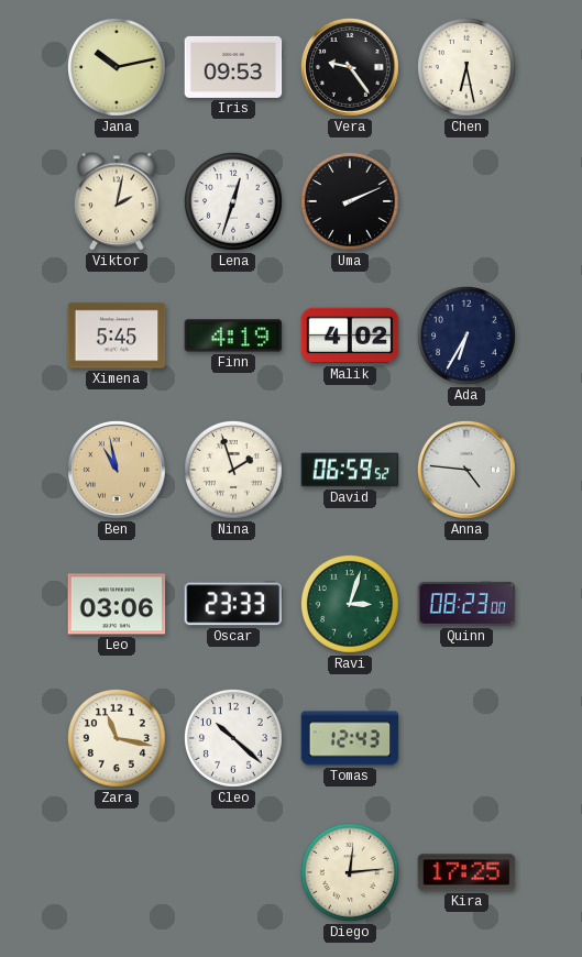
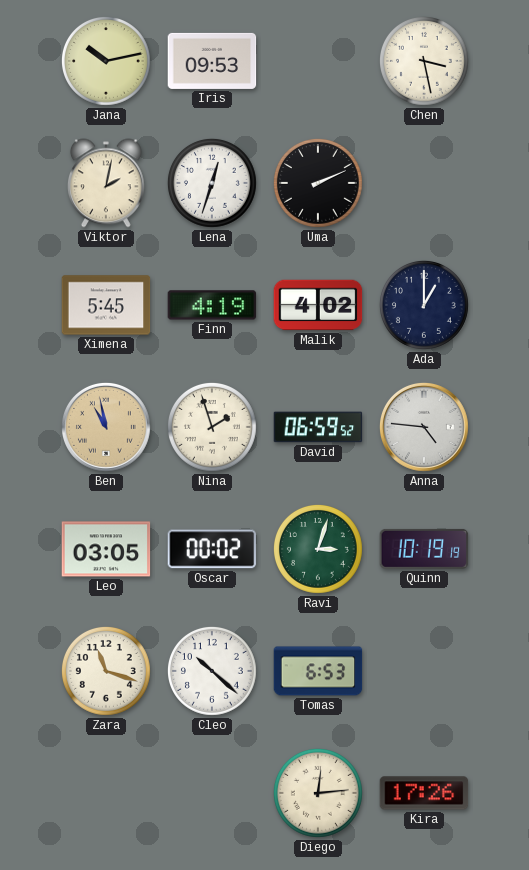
Vera: 9:24 -> none (350, 67)
Chen: 6:28 -> 3:28 (424, 61)
Ada: 6:35 -> 1:00 (424, 305)
Leo: 03:06 -> 03:05 (106, 549)
Oscar: 23:33 -> 00:02 (212, 549)
Quinn: 08:23 -> 10:19 (424, 549)
Zara: 11:17 -> 11:18 (106, 671)
Tomas: 12:43 -> 6:53 (318, 671)
Kira: 17:25 -> 17:26 (424, 793)
